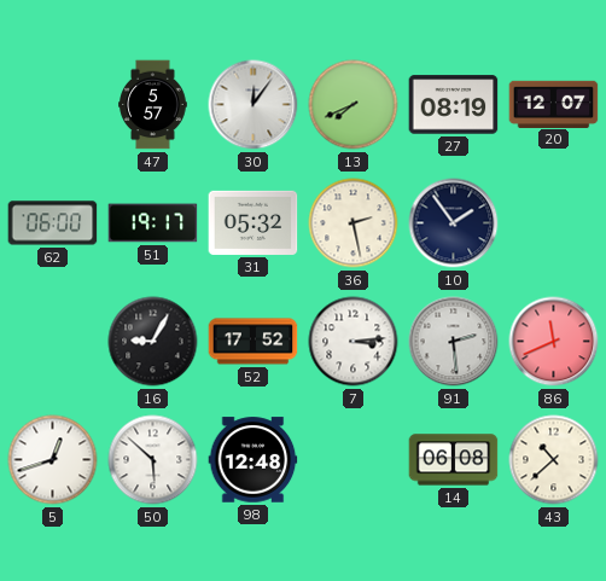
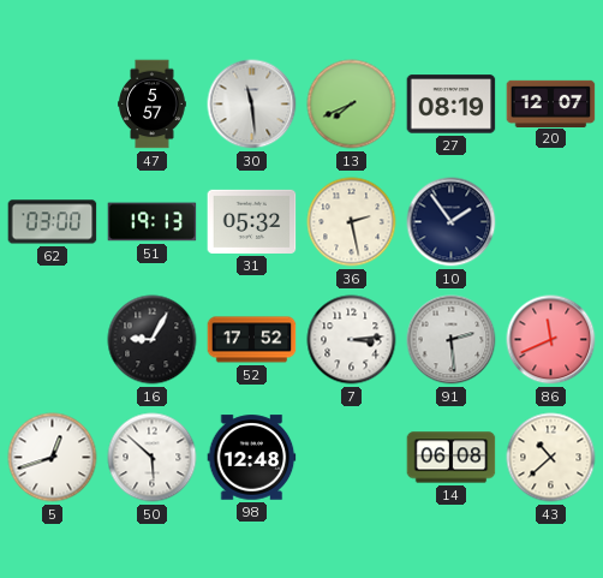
30: 12:06 -> 11:29 (252, 105)
62: 06:00 -> 03:00 (53, 222)
51: 19:17 -> 19:13 (153, 222)
